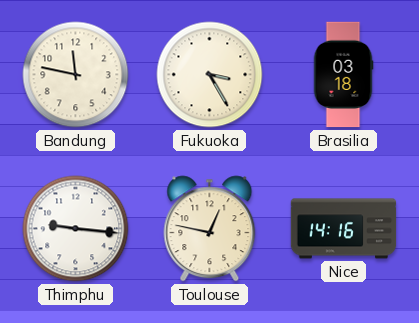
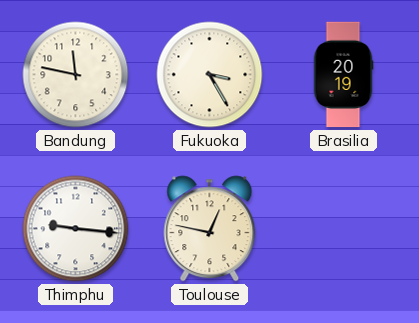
Brasilia: 03:18 -> 20:19 (343, 75)
Nice: 14:16 -> none (344, 229)
